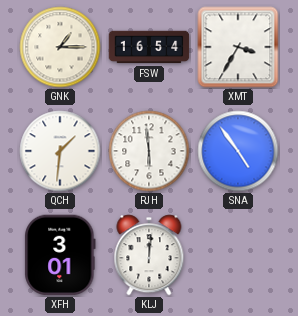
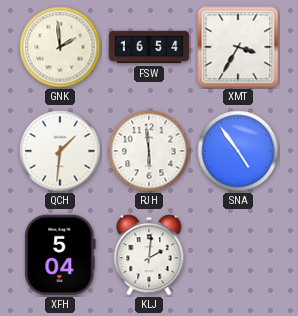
GNK: 1:15 -> 1:59 (60, 47)
XFH: 3:01 -> 5:04 (60, 255)
KLJ: 12:01 -> 2:01 (149, 255)
